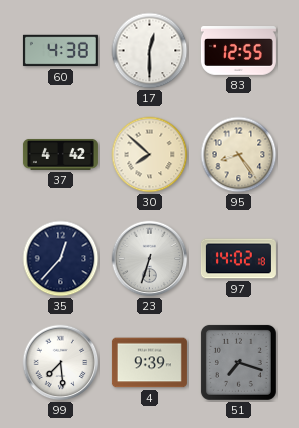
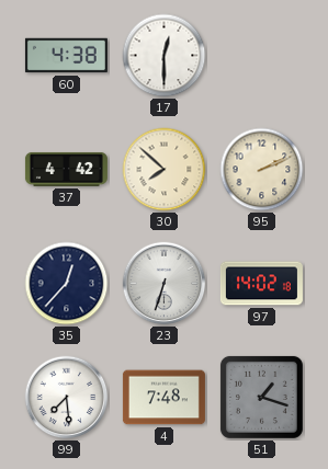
83: 12:55 -> none (238, 51)
95: 8:24 -> 2:11 (262, 170)
4: 9:39 -> 7:48 (163, 398)
51: 7:18 -> 1:18 (261, 397)
